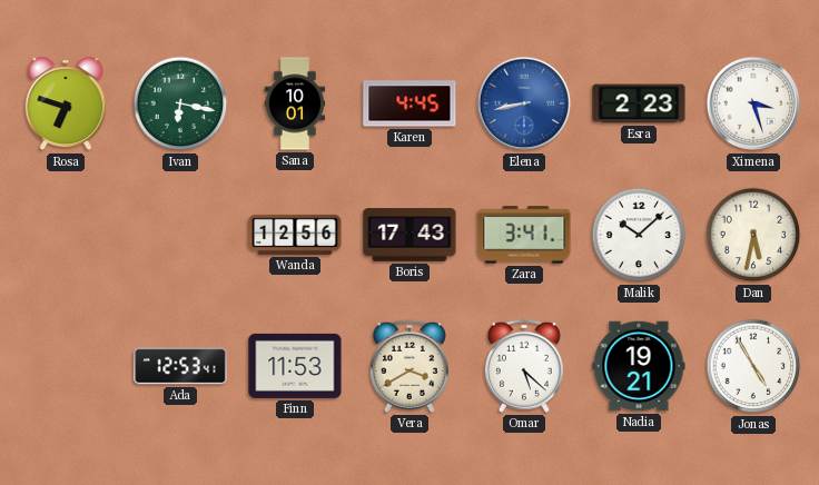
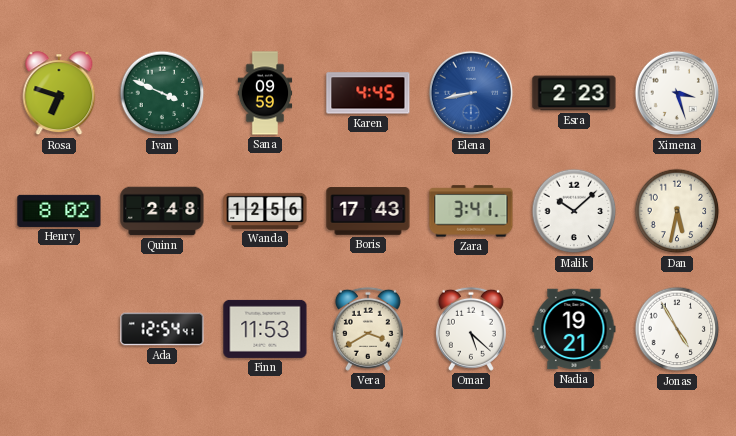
Ivan: 6:17 -> 3:49 (162, 93)
Sana: 10:01 -> 09:59 (265, 93)
Henry: none -> 8:02 (59, 211)
Quinn: none -> 2:48 (162, 211)
Ada: 12:53 -> 12:54 (162, 329)
